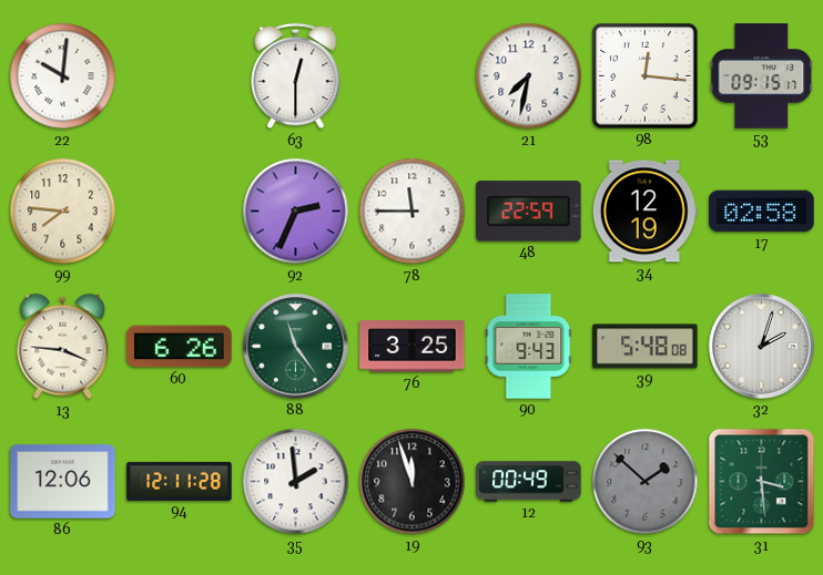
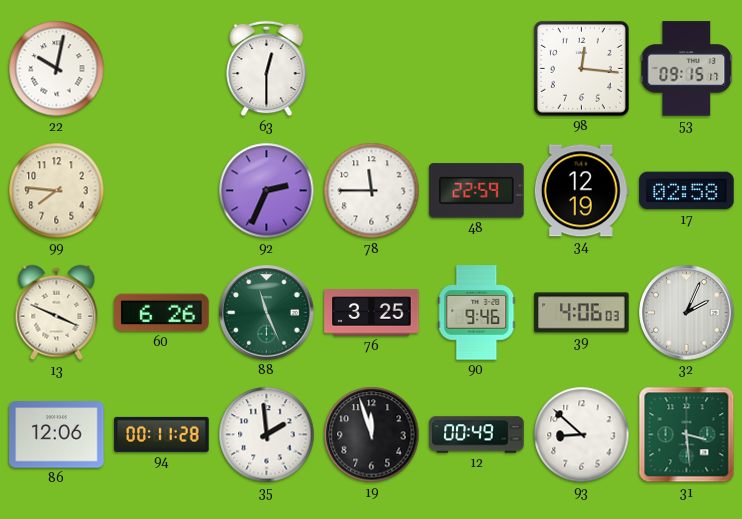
22: 10:01 -> 10:02 (57, 69)
21: 7:32 -> none (529, 76)
13: 3:46 -> 3:49 (57, 313)
88: 11:24 -> 11:26 (267, 313)
90: 9:43 -> 9:46 (477, 313)
39: 5:48 -> 4:06 (582, 313)
32: 2:03 -> 2:04 (687, 313)
94: 12:11 -> 00:11 (162, 434)
93: 1:52 -> 8:52 (582, 435)
93 dial: grey -> white (582, 435)
